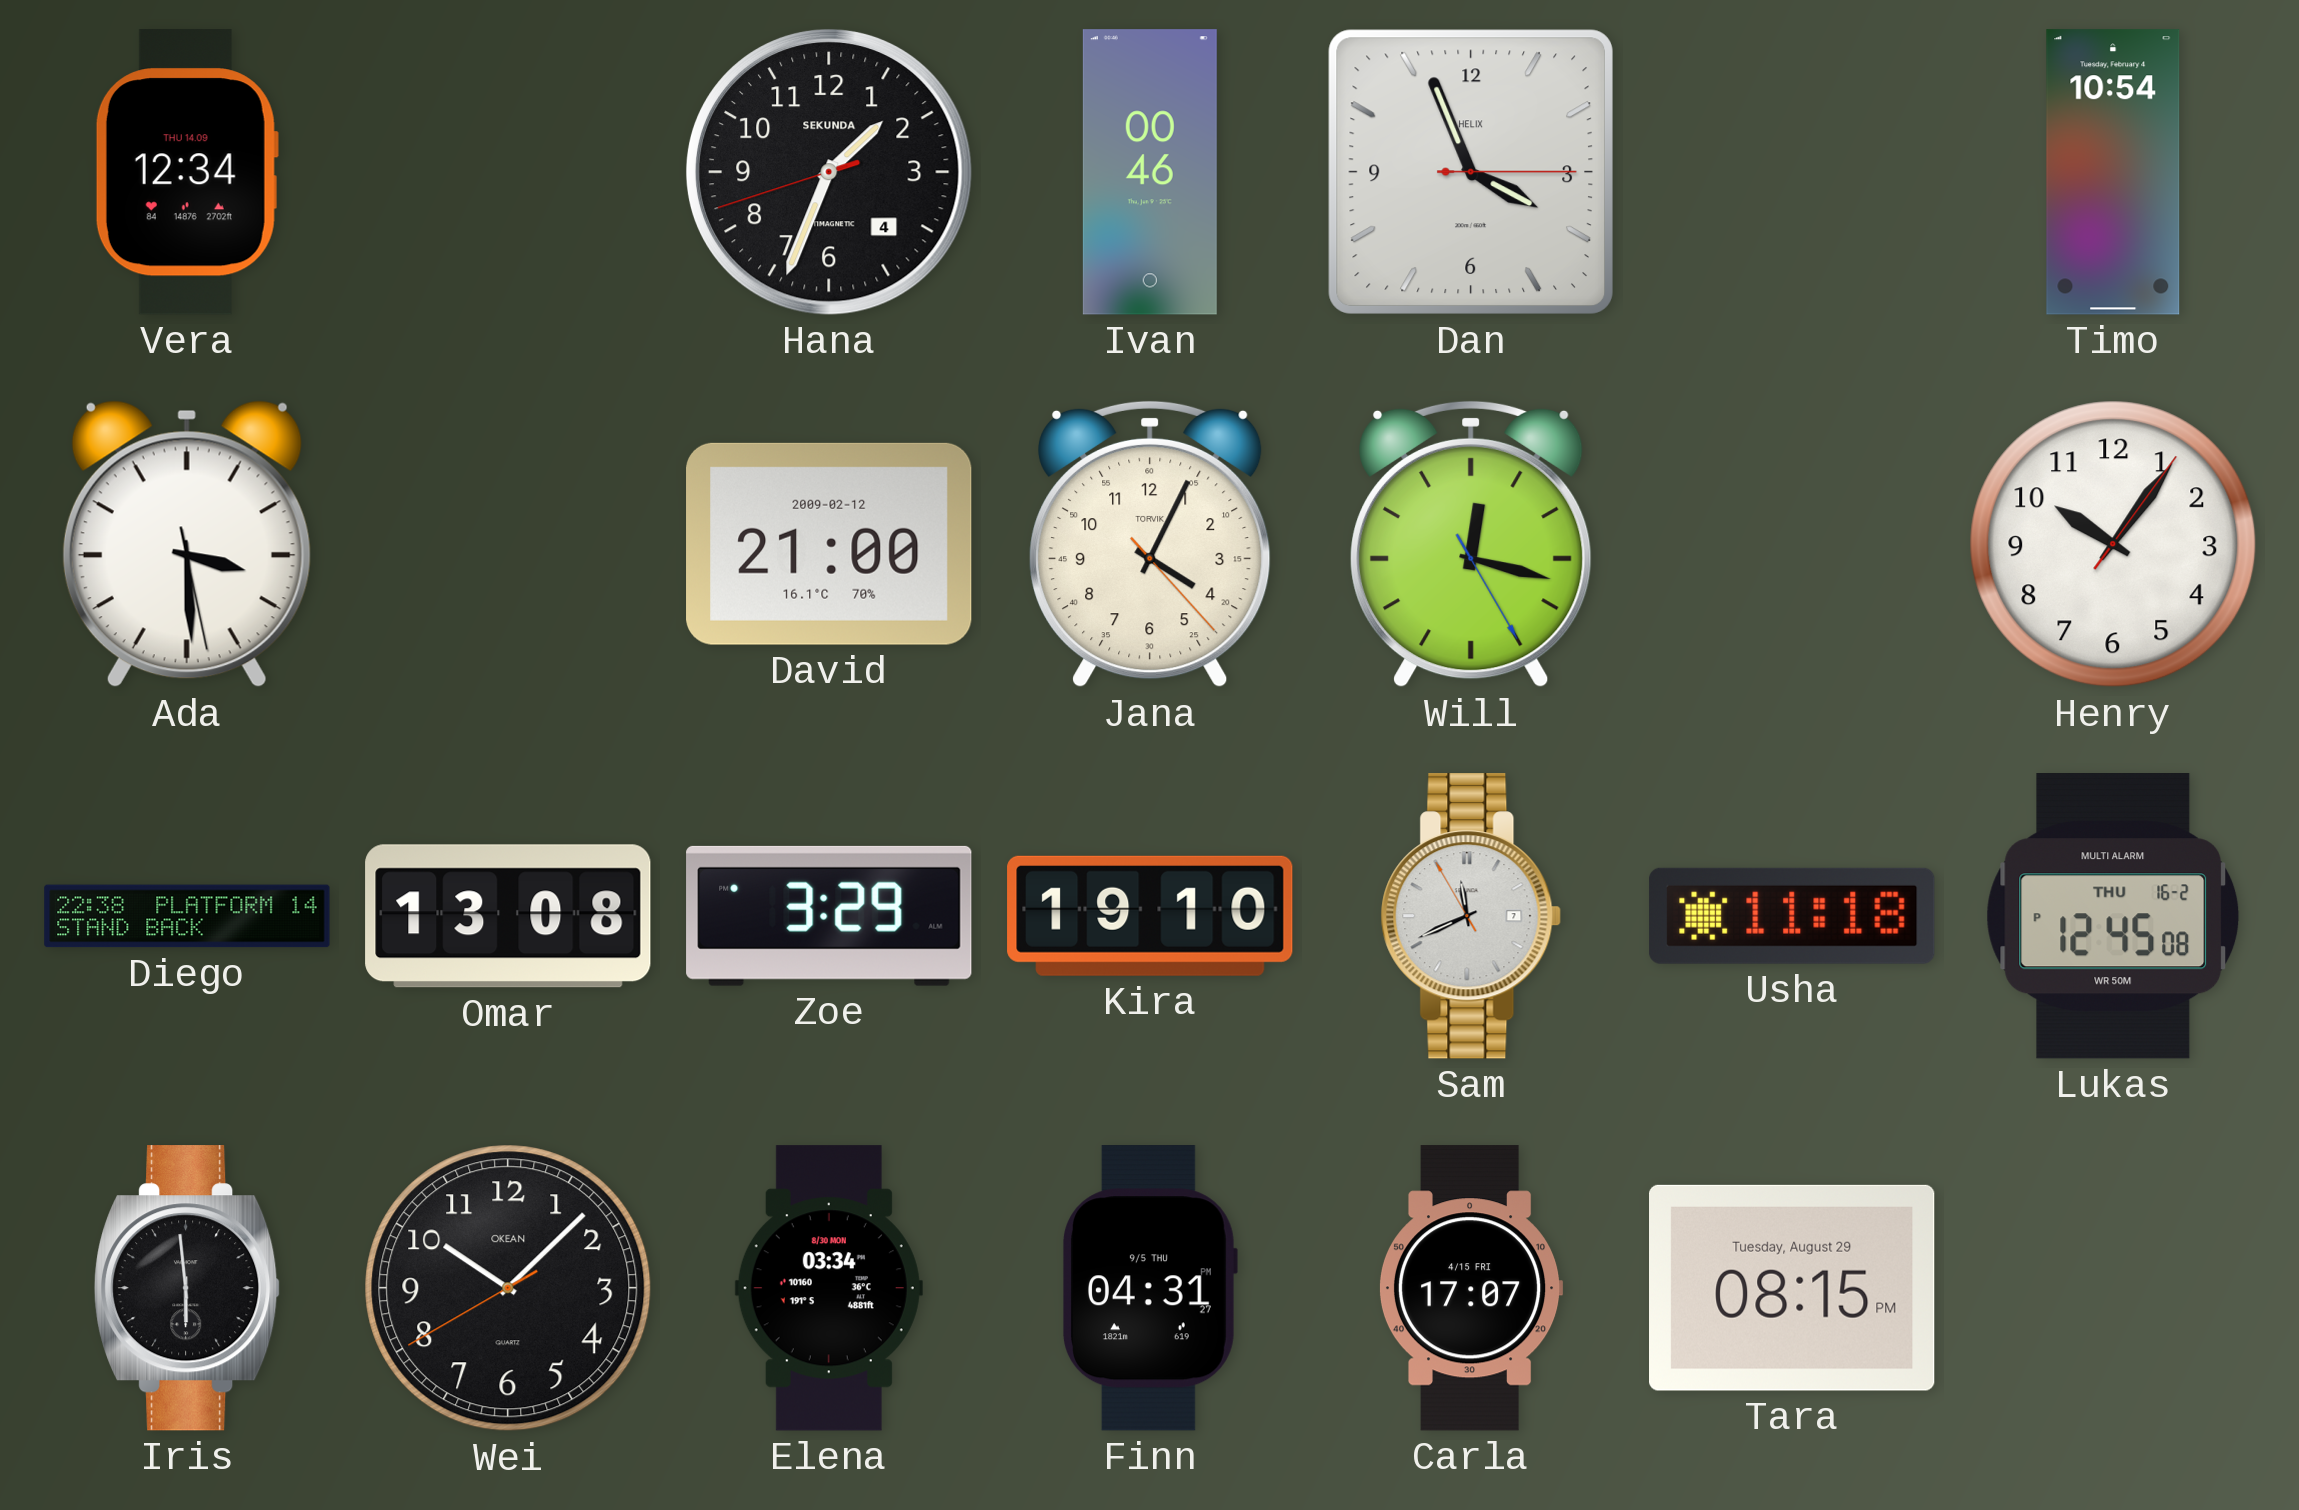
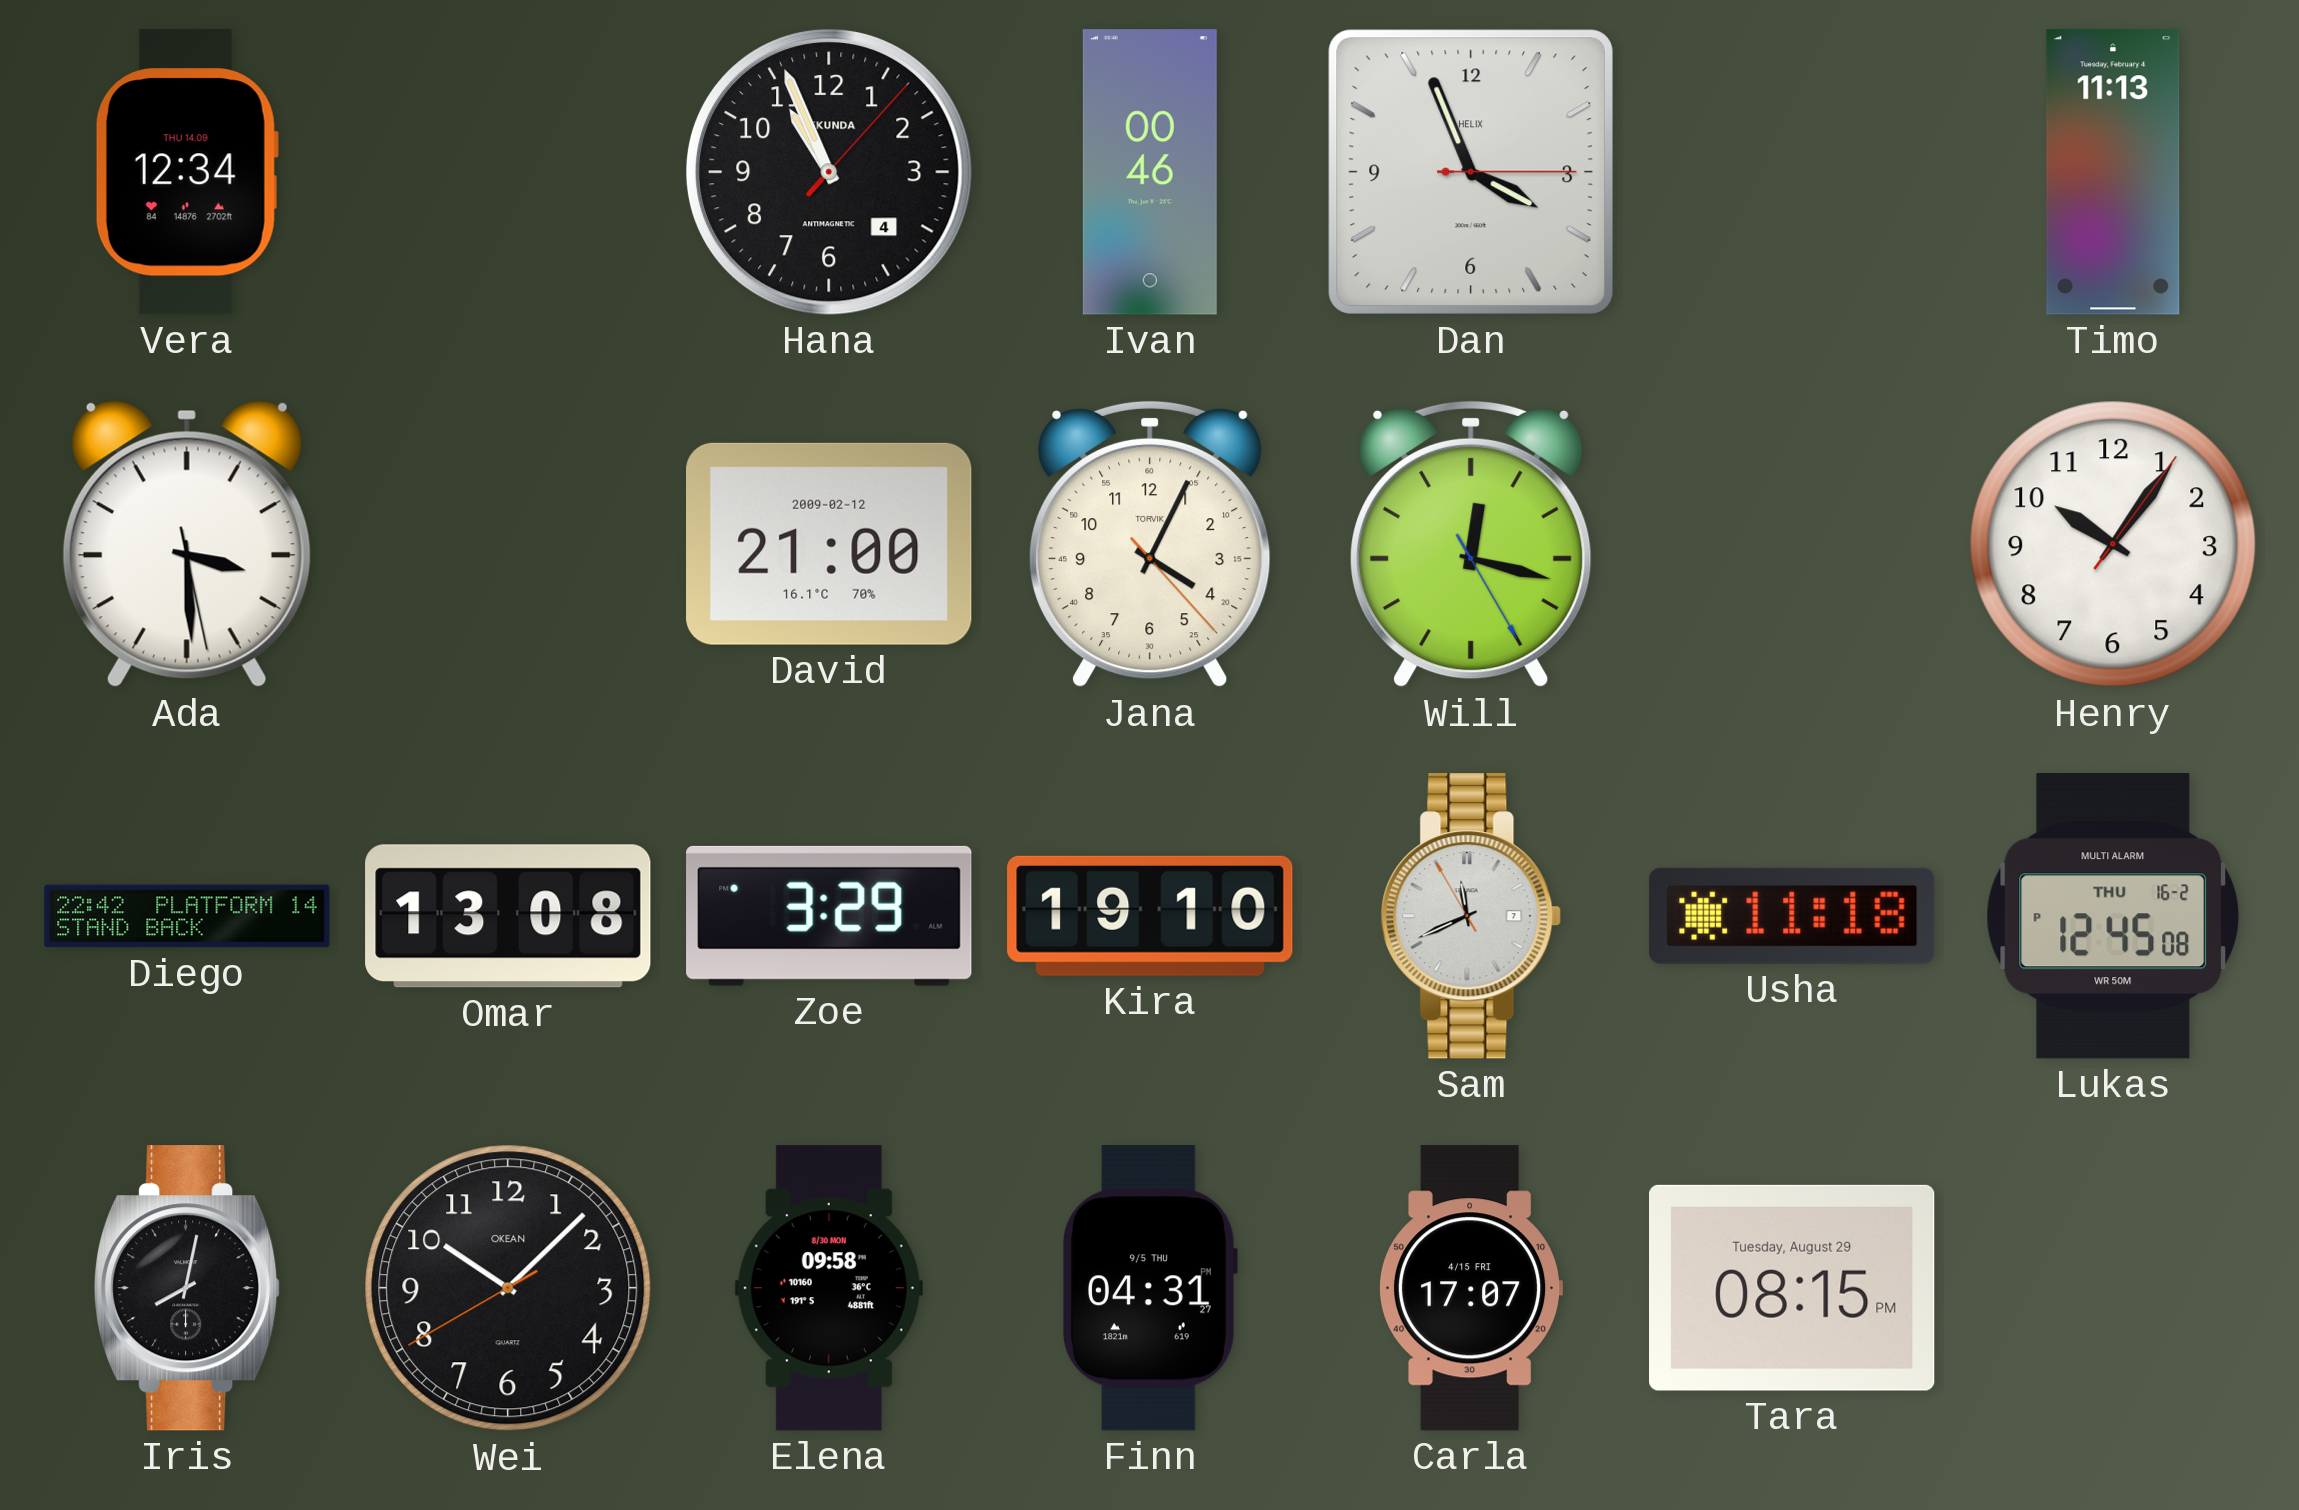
Hana: 1:33 -> 10:56 (829, 172)
Timo: 10:54 -> 11:13 (2113, 172)
Diego: 22:38 -> 22:42 (187, 916)
Iris: 5:59 -> 8:02 (188, 1288)
Elena: 03:34 -> 09:58 (829, 1288)
